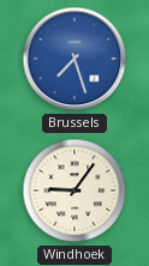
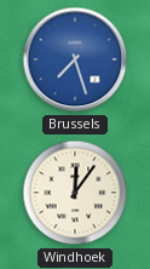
Windhoek: 9:06 -> 12:06 (75, 193)
